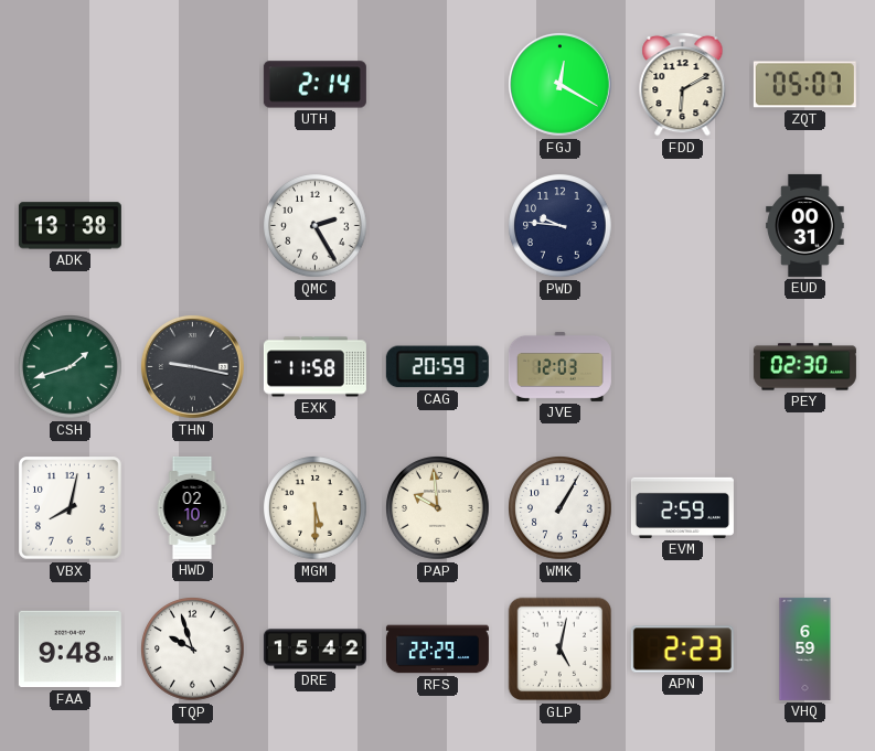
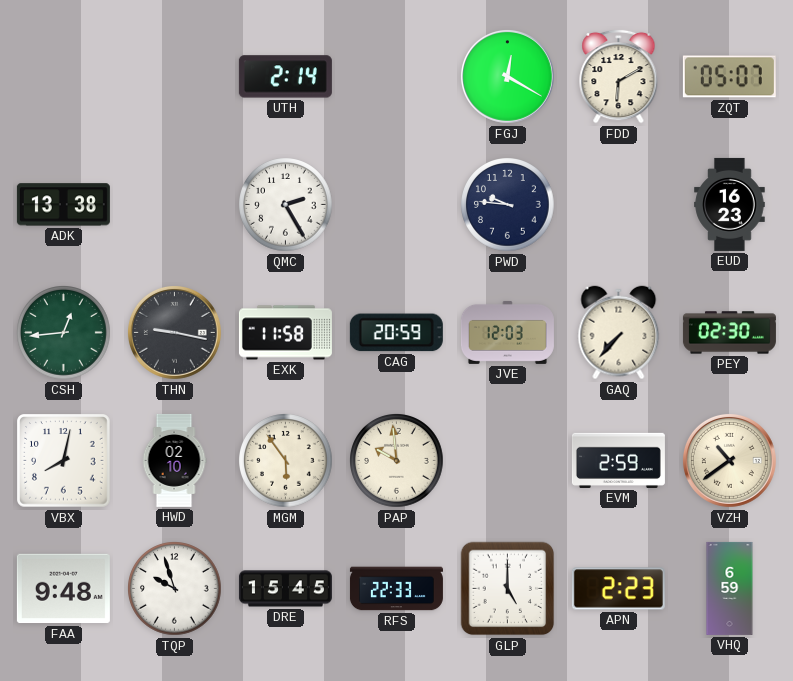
EUD: 00:31 -> 16:23 (730, 204)
CSH: 1:42 -> 12:44 (64, 333)
GAQ: none -> 7:37 (619, 333)
MGM: 5:30 -> 5:54 (286, 461)
WMK: 1:05 -> none (561, 508)
VZH: none -> 10:39 (729, 460)
DRE: 15:42 -> 15:45 (285, 589)
RFS: 22:29 -> 22:33 (396, 589)
GLP: 5:02 -> 5:00 (508, 589)
